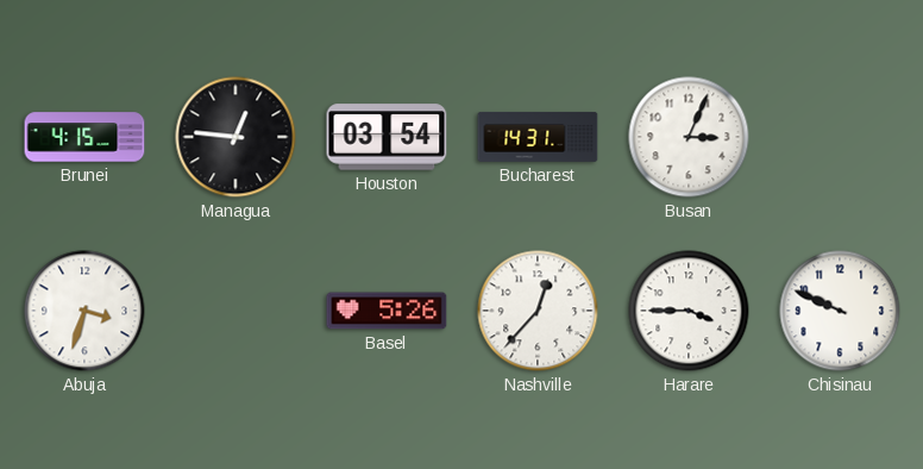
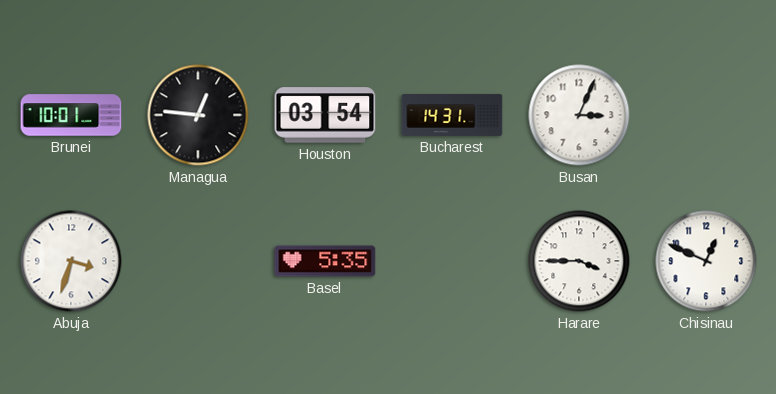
Brunei: 4:15 -> 10:01 (71, 115)
Basel: 5:26 -> 5:35 (325, 261)
Nashville: 12:37 -> none (538, 311)
Chisinau: 9:49 -> 12:49 (706, 261)
